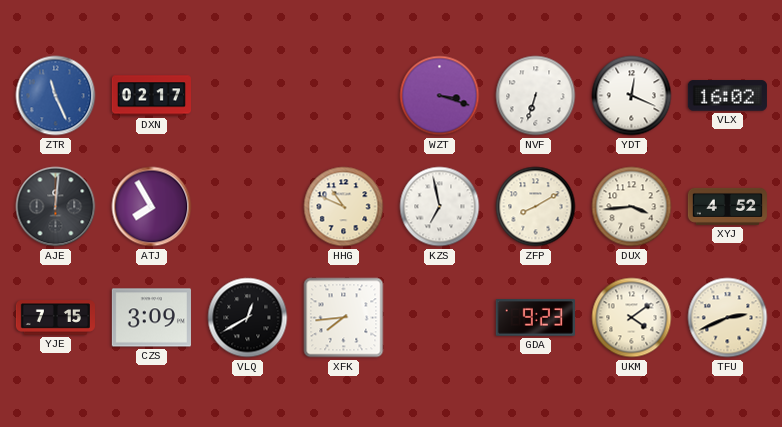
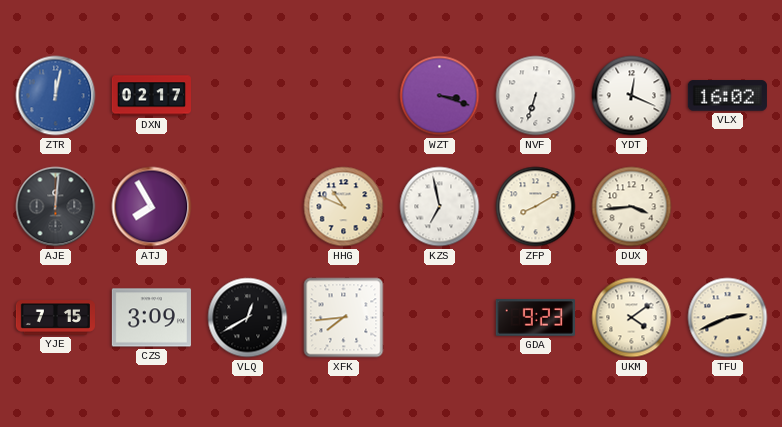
ZTR: 11:26 -> 12:02 (56, 96)
XYJ: 4:52 -> none (727, 206)
